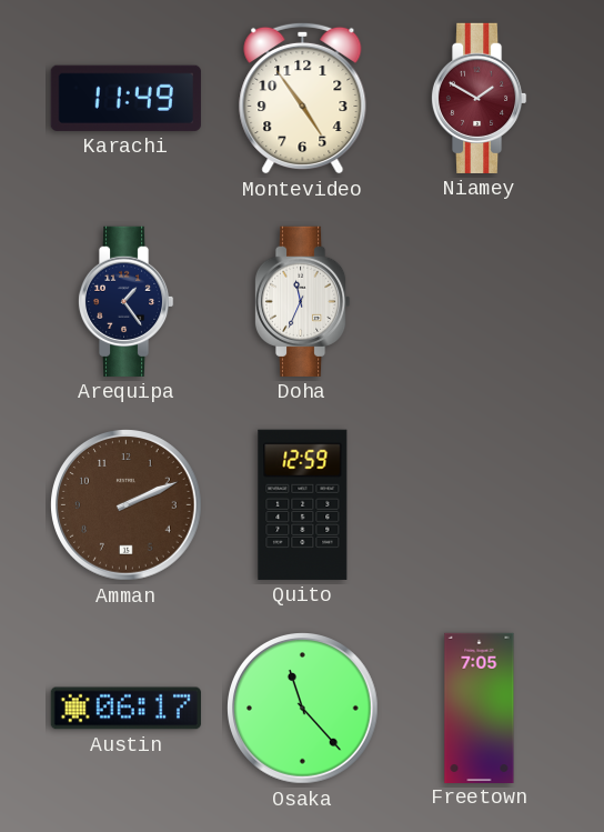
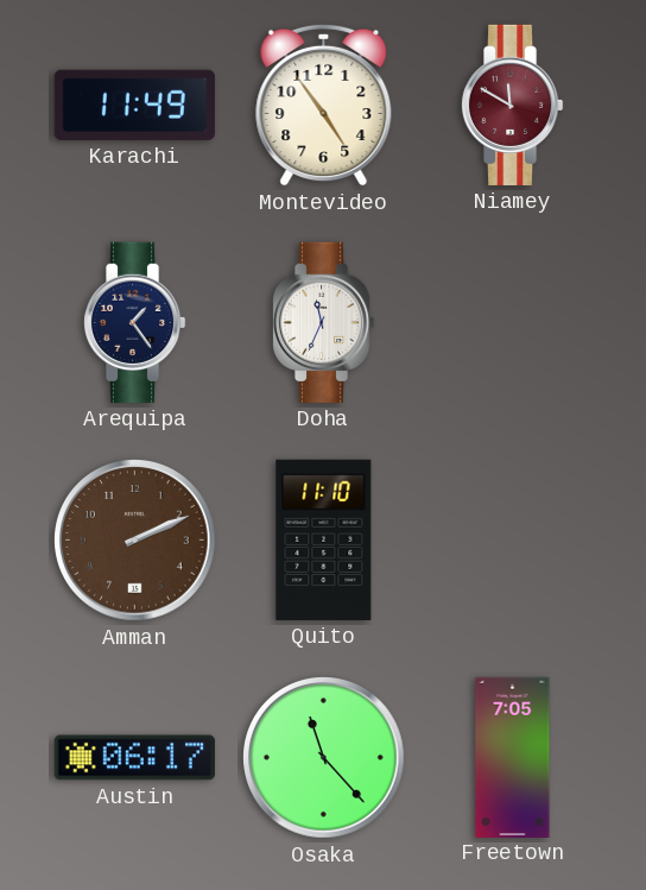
Niamey: 1:50 -> 11:50 (512, 105)
Quito: 12:59 -> 11:10 (324, 539)
